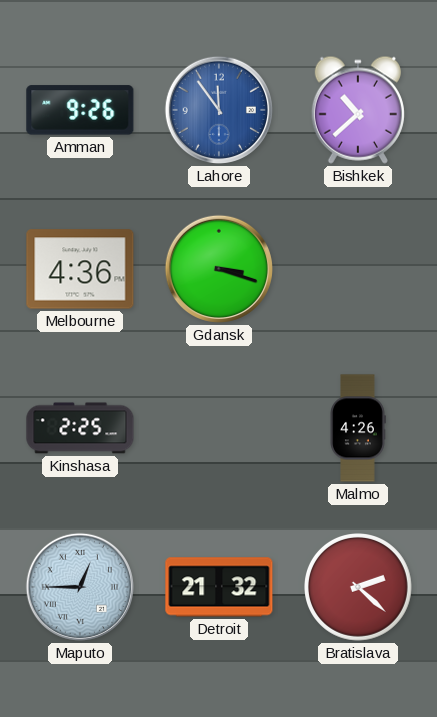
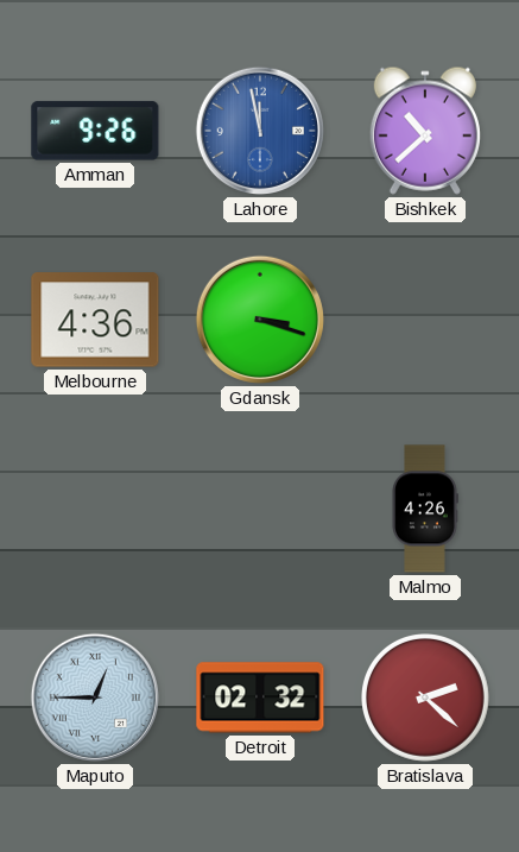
Lahore: 11:54 -> 11:58 (260, 131)
Kinshasa: 2:25 -> none (80, 428)
Detroit: 21:32 -> 02:32 (260, 698)
